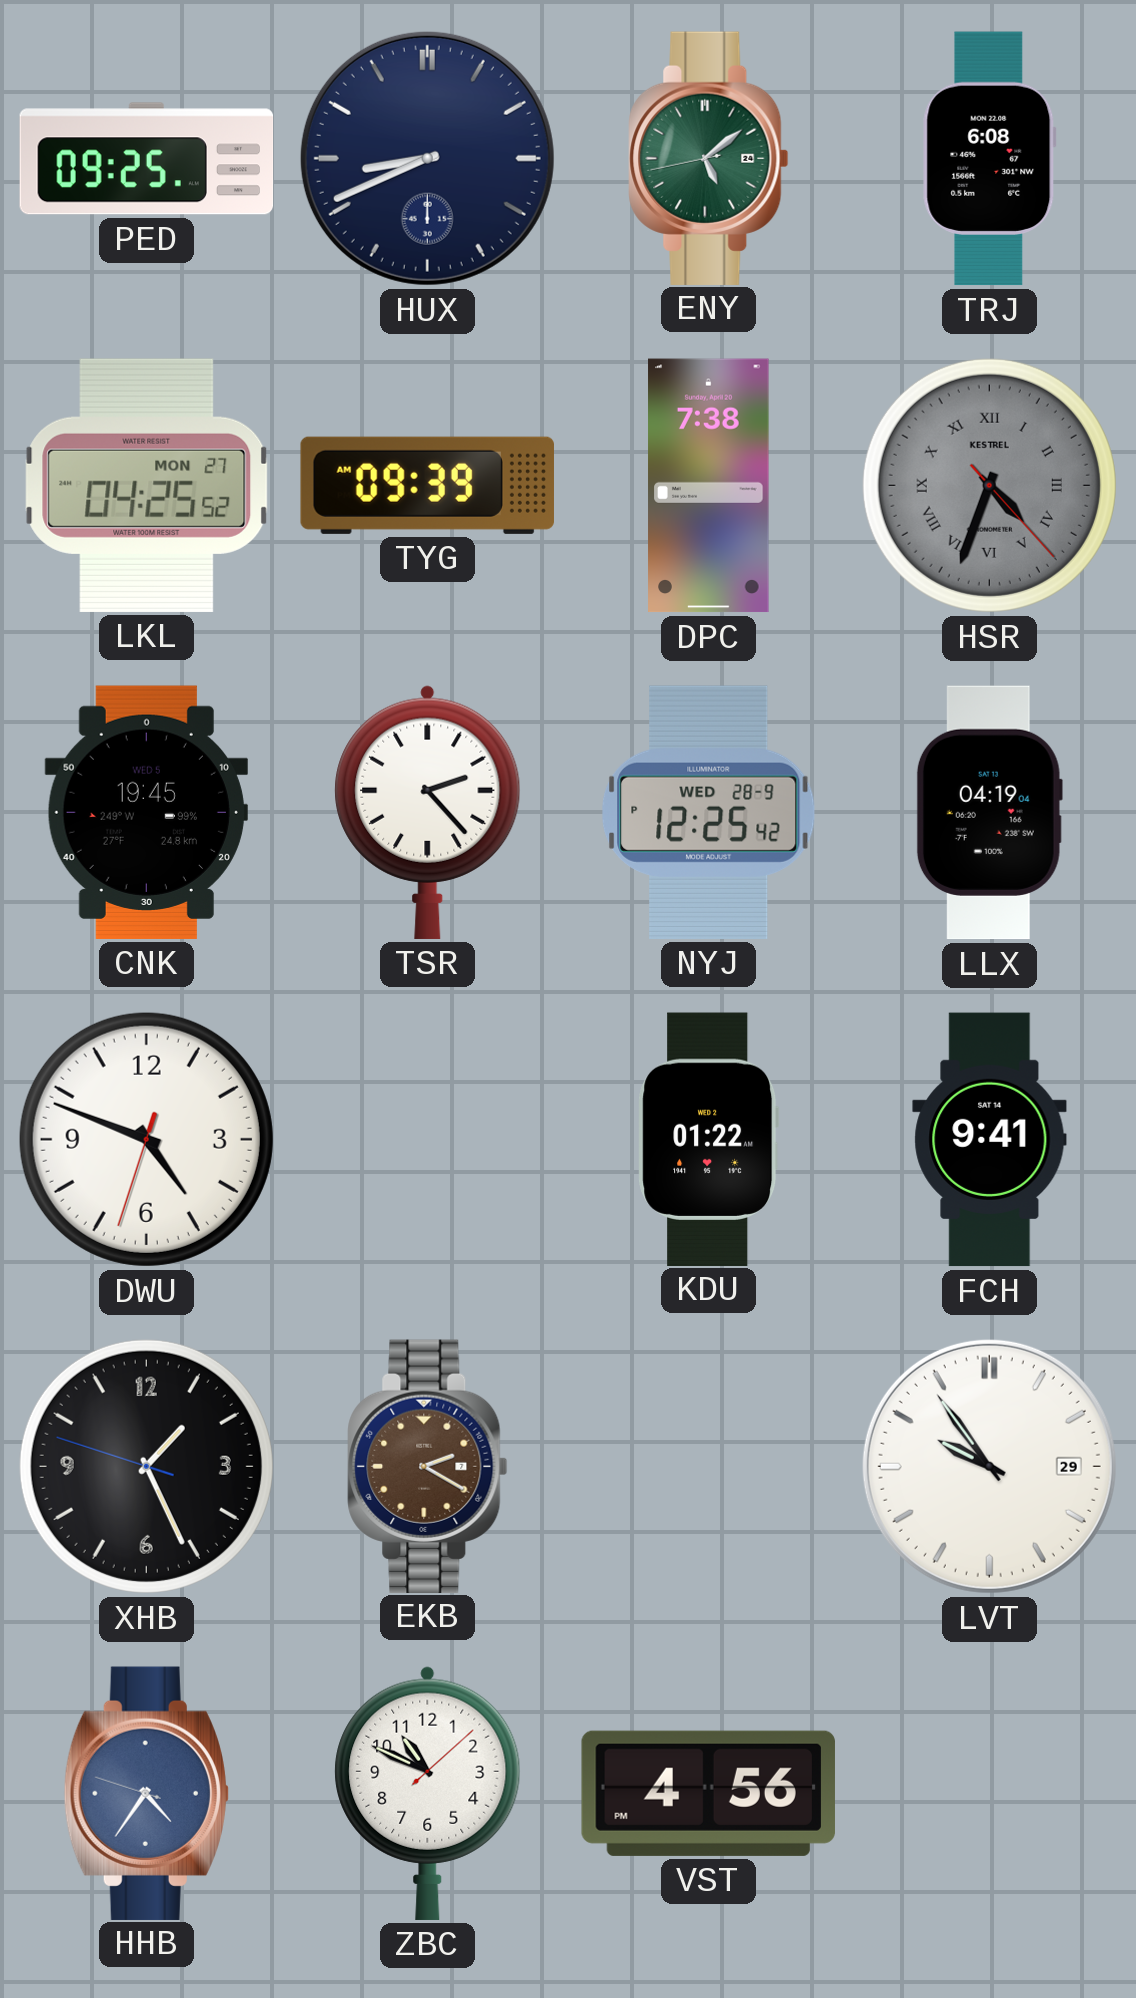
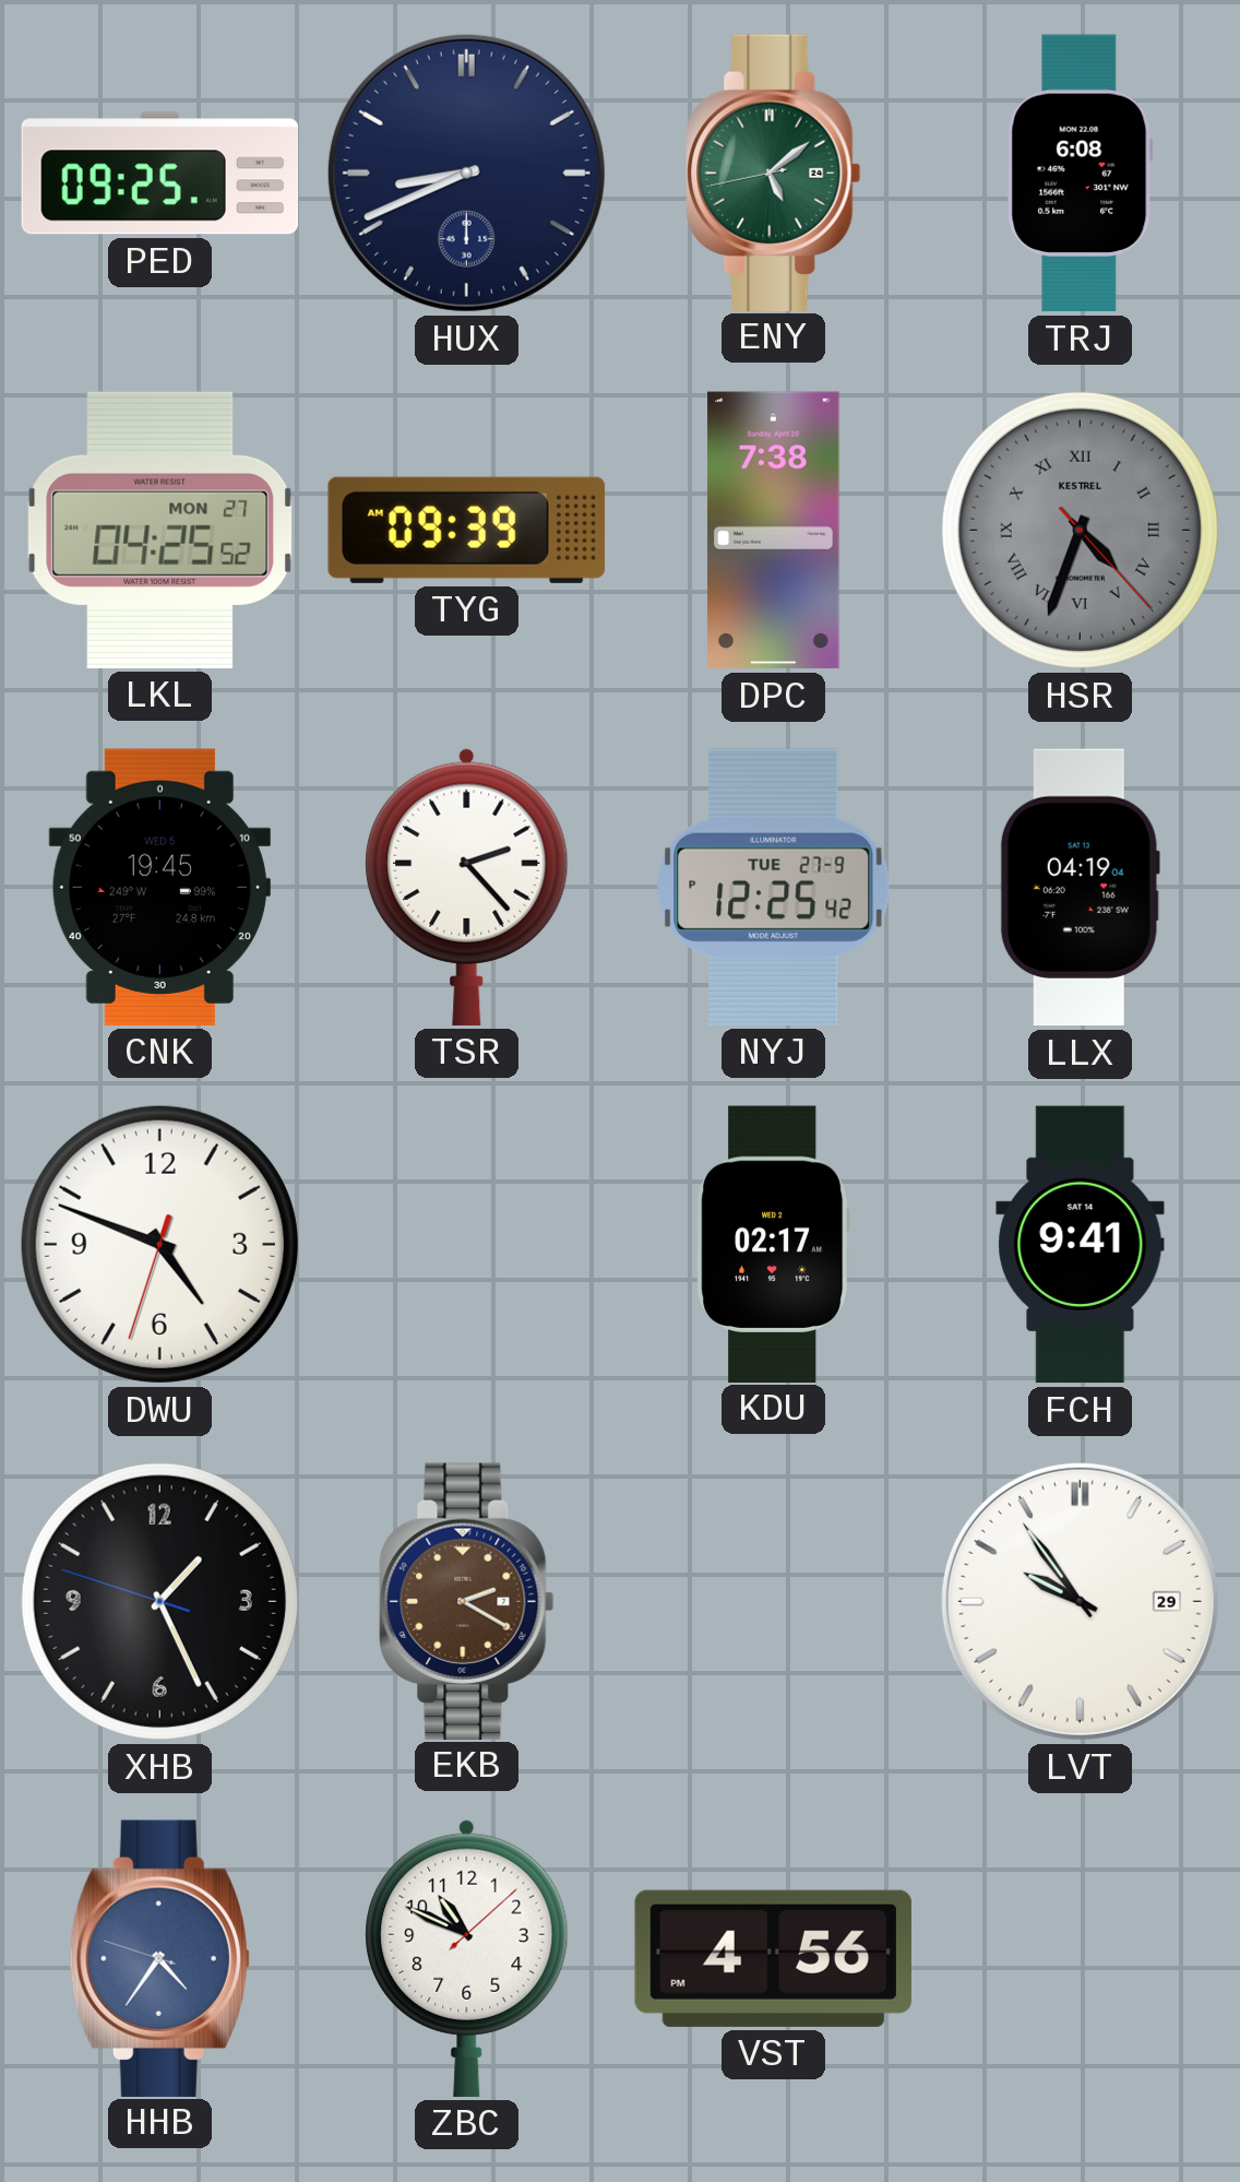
NYJ date: WED 28-9 -> TUE 27-9 (774, 887)
KDU: 01:22 -> 02:17 (774, 1244)
